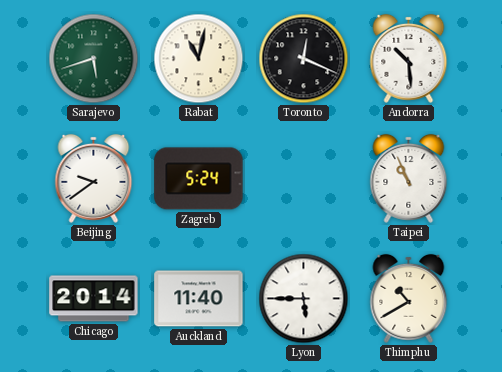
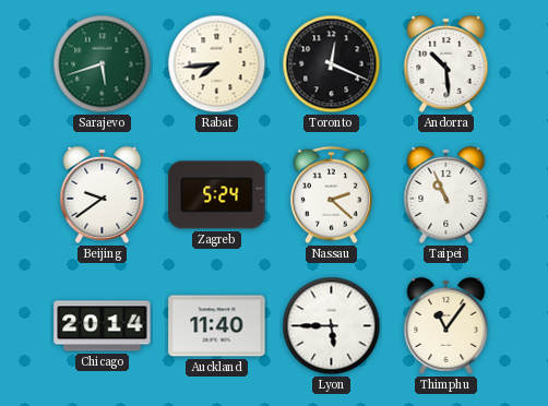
Rabat: 11:02 -> 7:44 (217, 64)
Nassau: none -> 2:22 (332, 195)
Thimphu: 10:40 -> 11:06 (446, 325)
